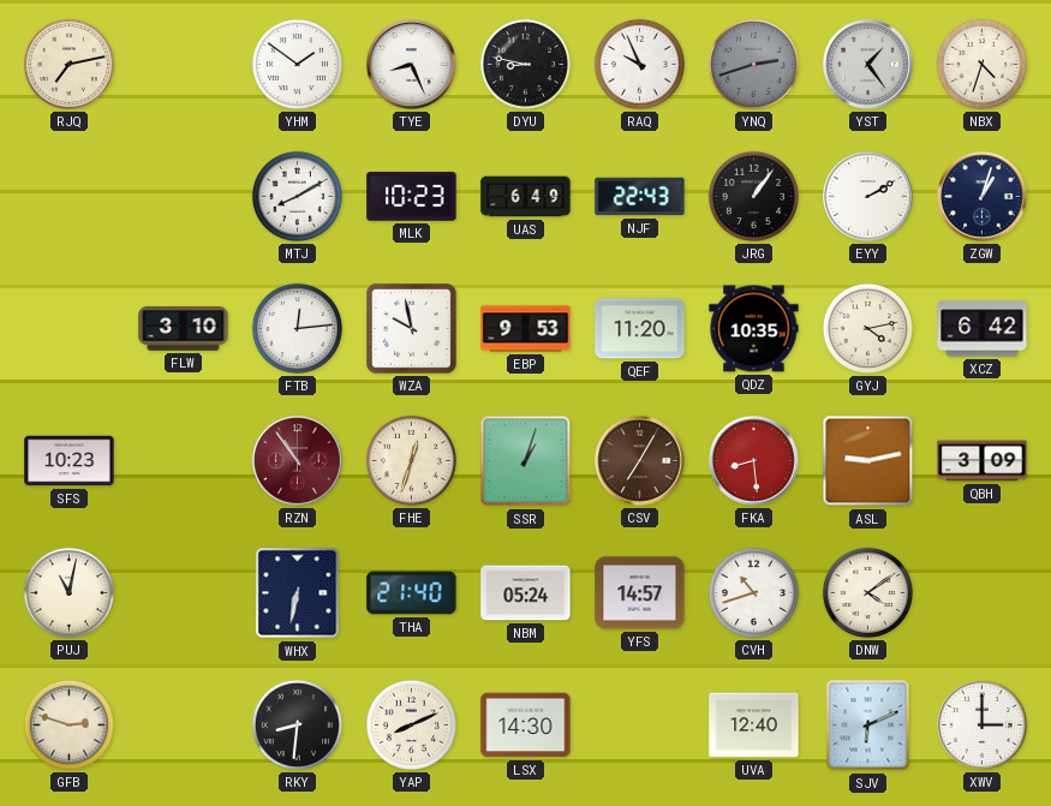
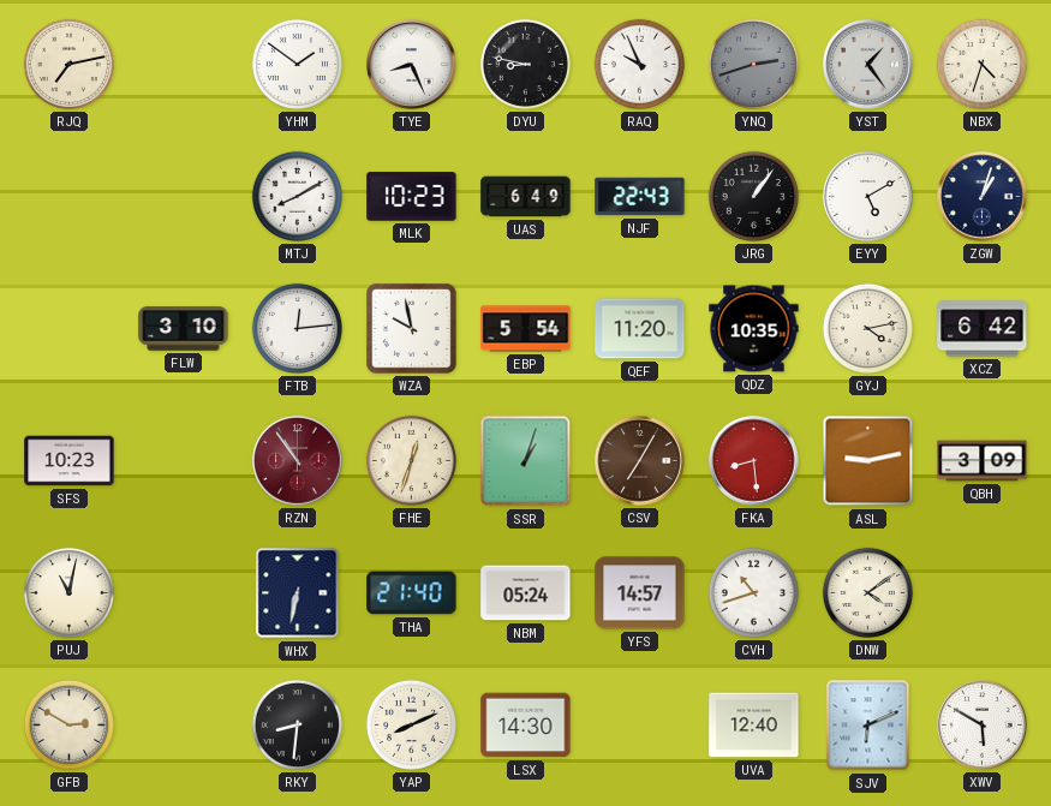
EYY: 2:10 -> 5:10 (868, 197)
EBP: 9:53 -> 5:54 (526, 329)
GFB: 2:48 -> 2:50 (68, 724)
XWV: 3:00 -> 5:50 (983, 726)
